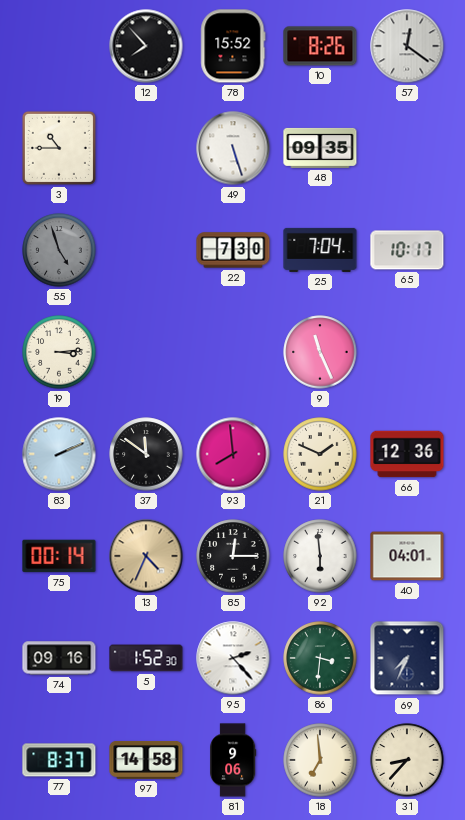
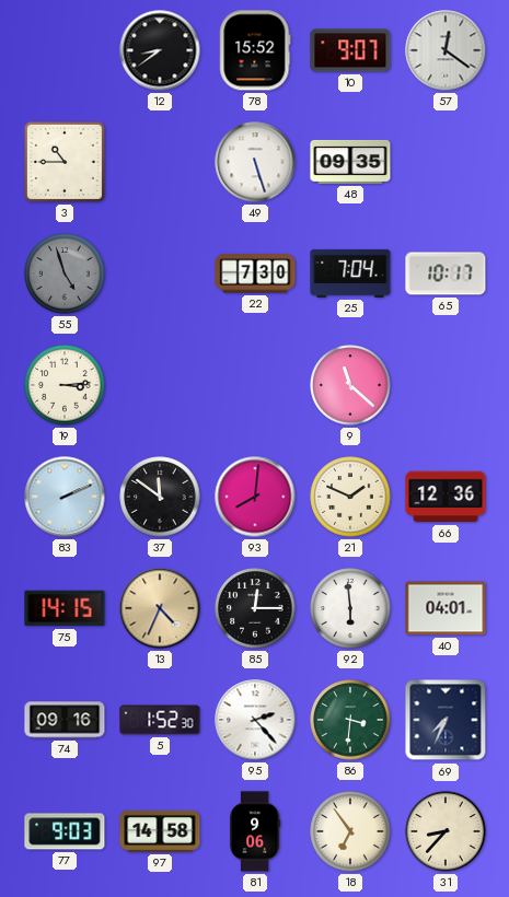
12: 7:53 -> 8:39 (160, 50)
10: 8:26 -> 9:07 (350, 50)
9: 11:26 -> 11:22 (350, 385)
93: 7:59 -> 8:01 (255, 497)
75: 00:14 -> 14:15 (65, 608)
77: 8:37 -> 9:03 (65, 831)
18: 6:59 -> 6:54 (350, 831)
